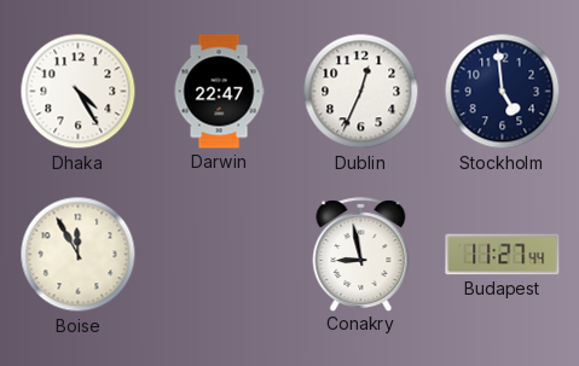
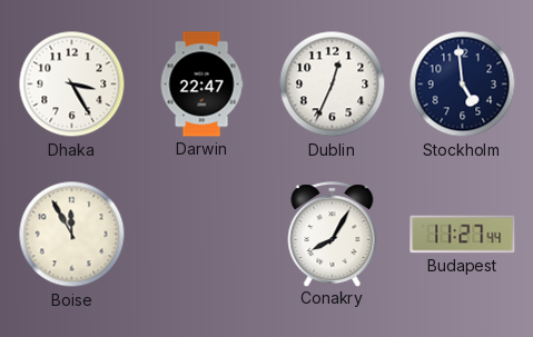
Dhaka: 4:25 -> 3:25 (72, 85)
Conakry: 8:58 -> 8:05 (333, 234)
